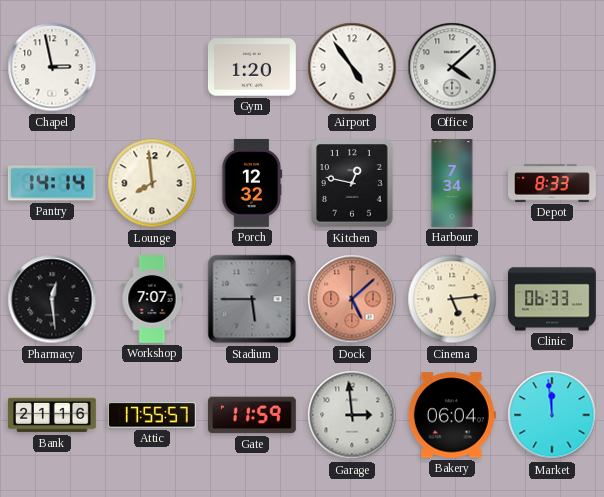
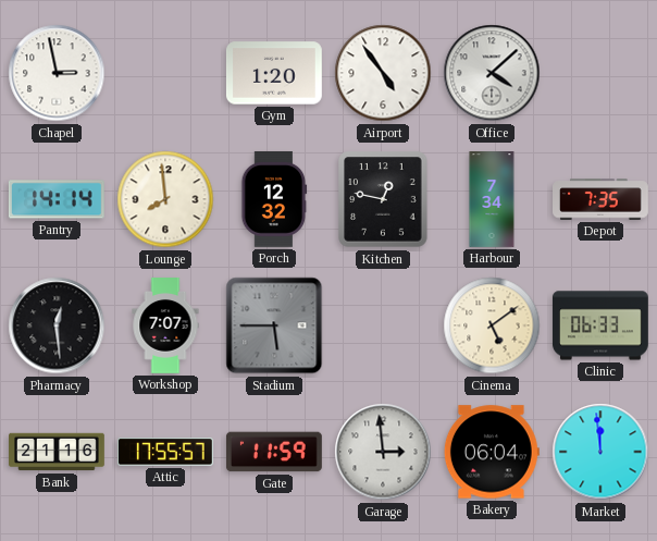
Depot: 8:33 -> 7:35 (602, 199)
Dock: 5:08 -> none (352, 299)
Cinema: 5:14 -> 5:09 (492, 325)
